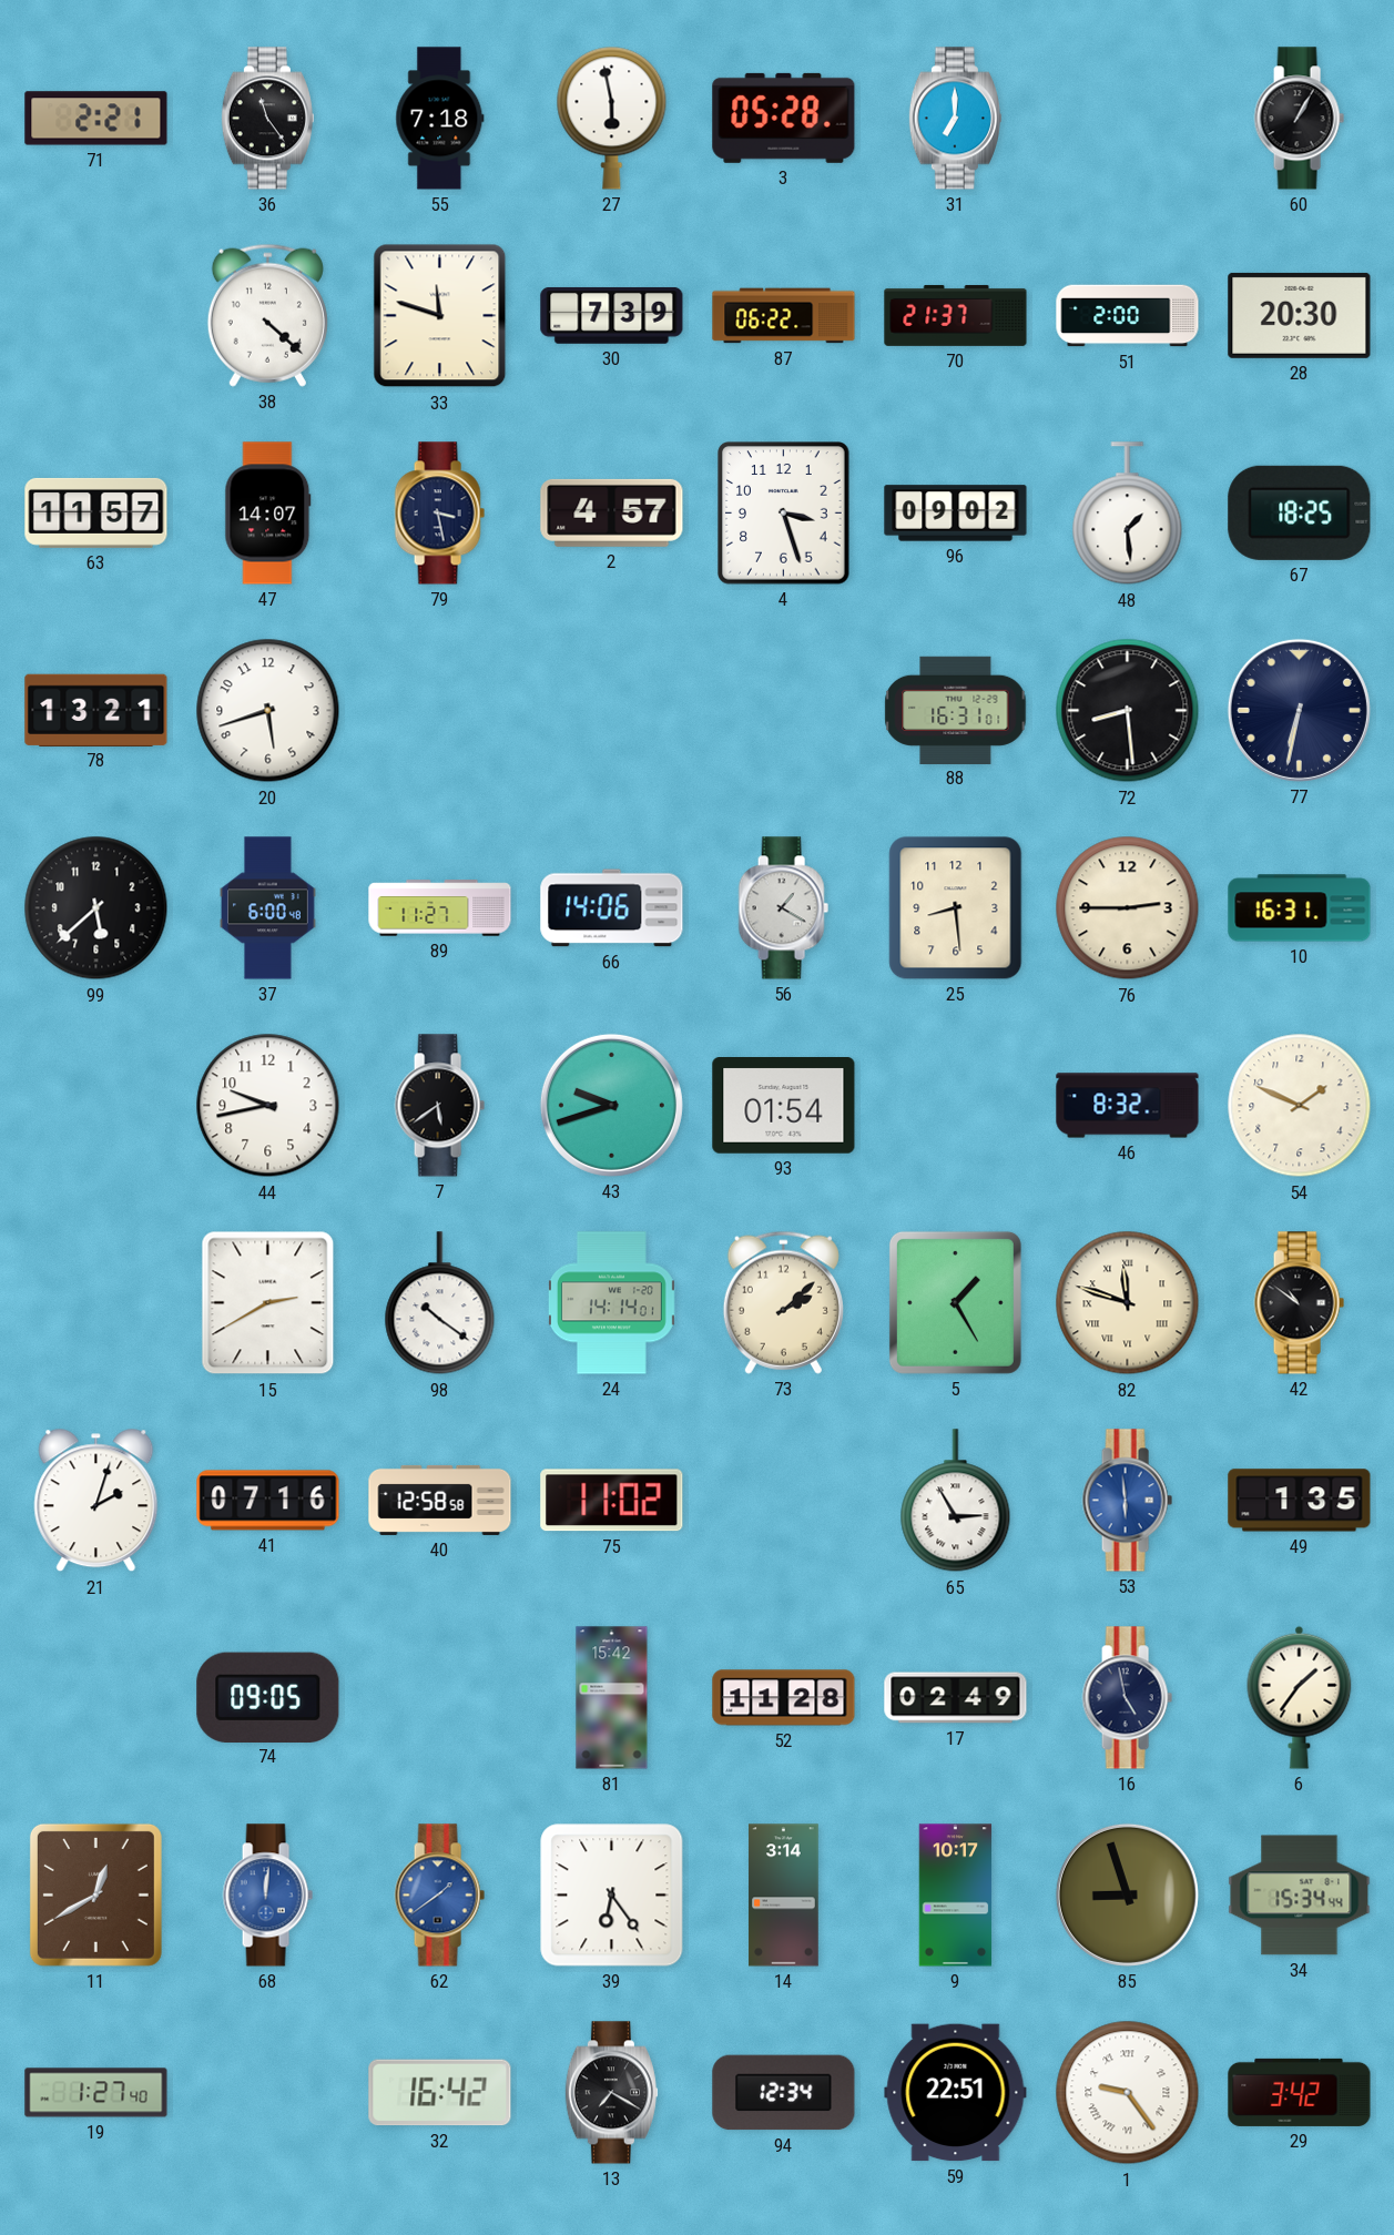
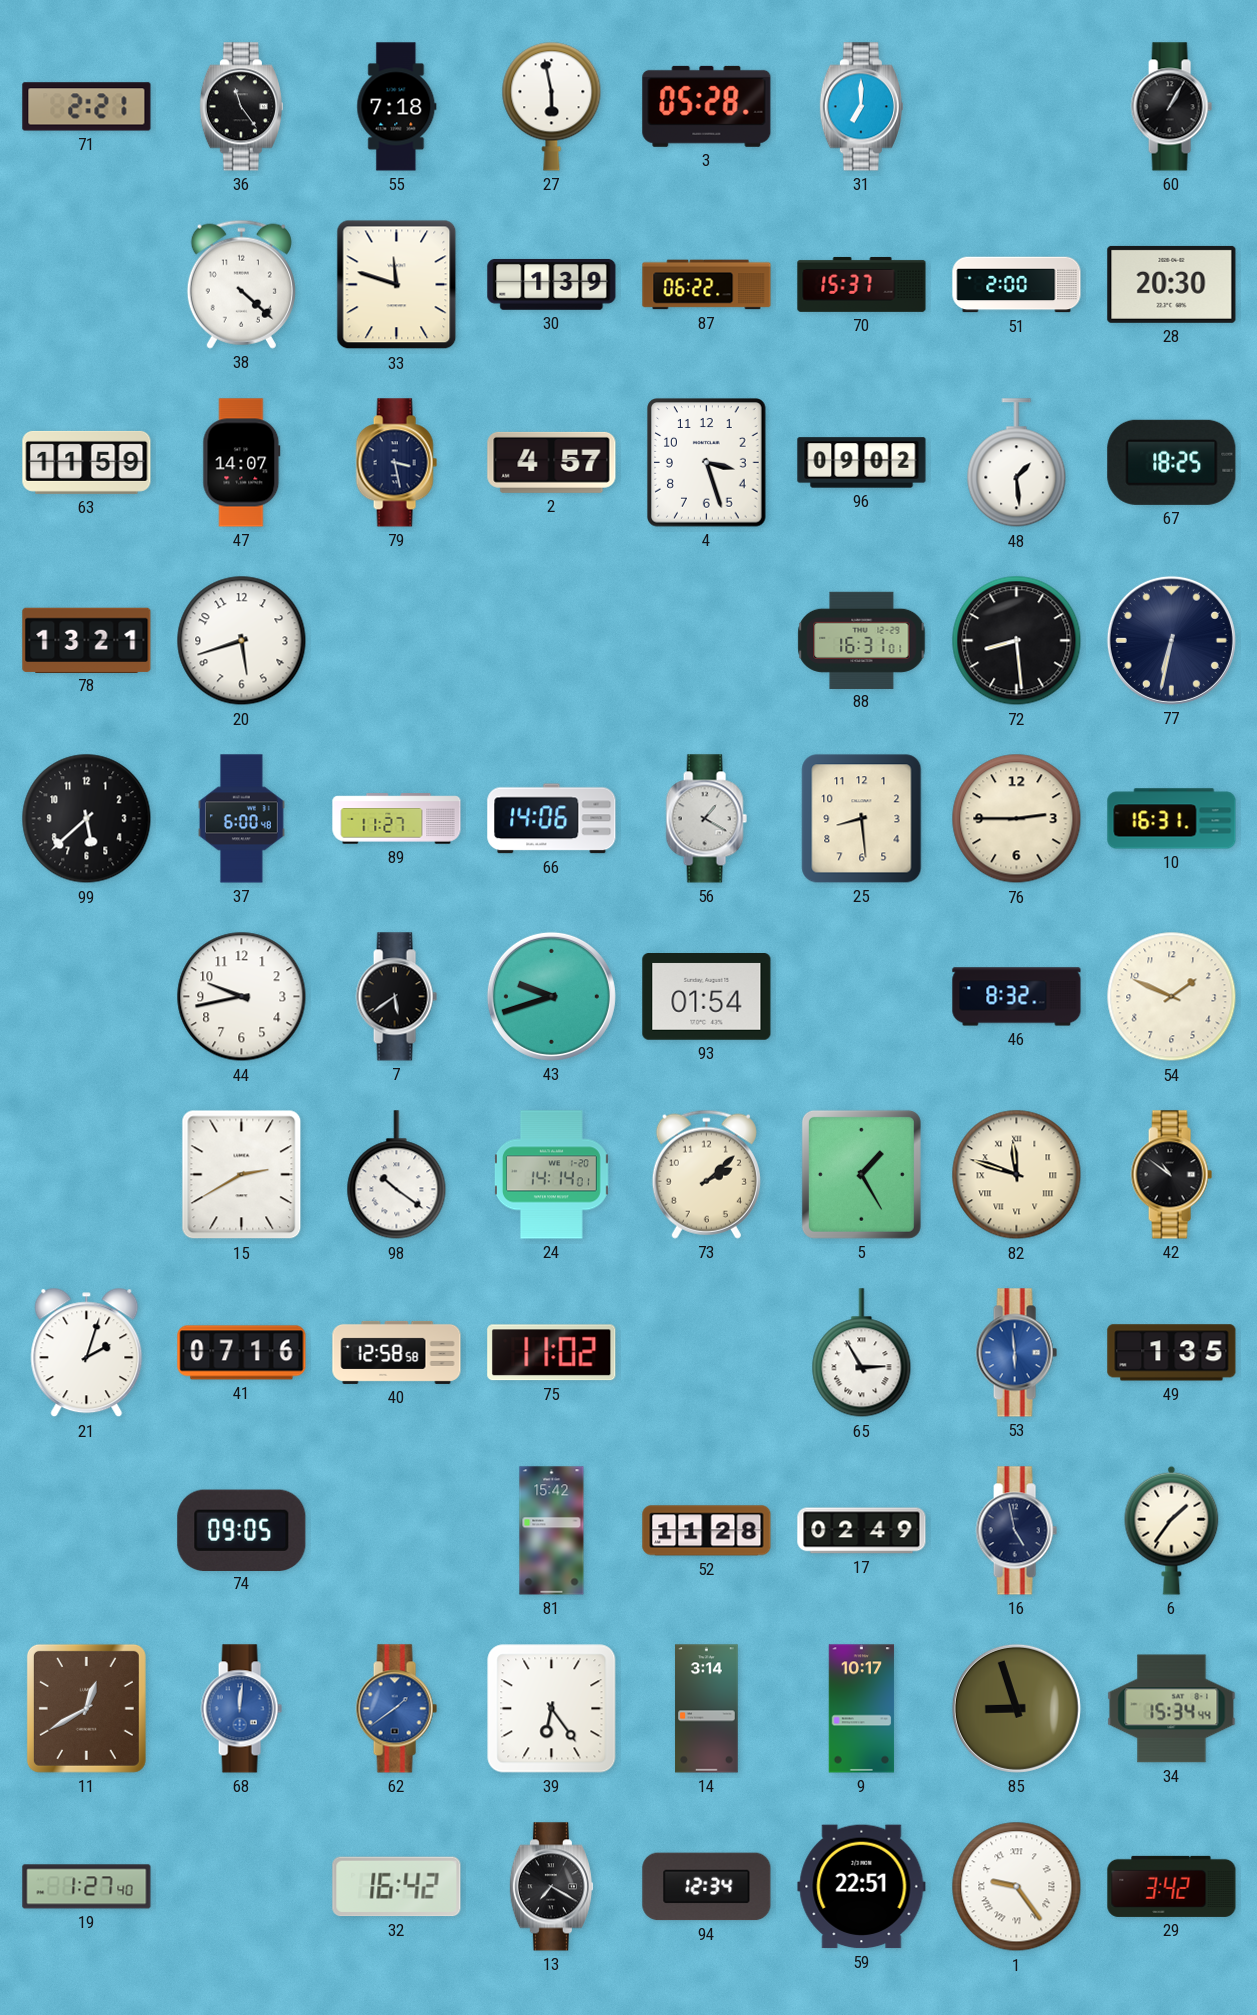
30: 7:39 -> 1:39 (552, 284)
70: 21:37 -> 15:37 (862, 284)
63: 11:57 -> 11:59 (87, 462)
